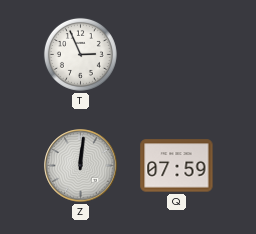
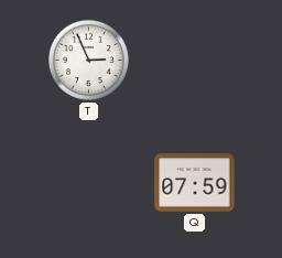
Z: 12:01 -> none (81, 166)
